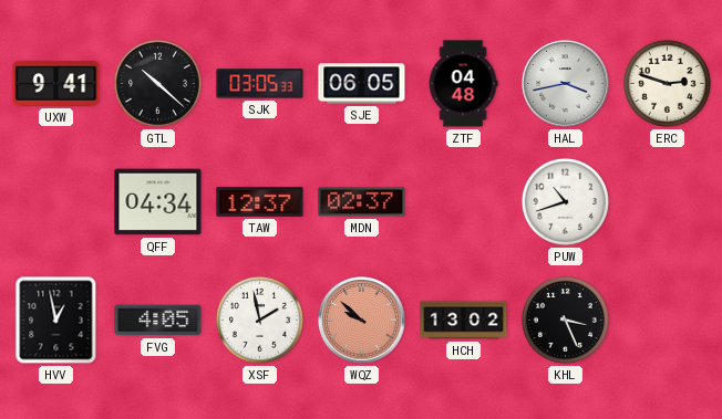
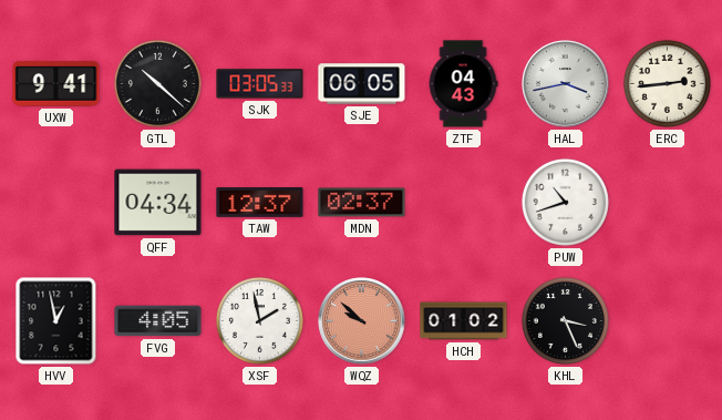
ZTF: 04:48 -> 04:43 (463, 84)
ERC: 2:48 -> 2:44 (667, 83)
HCH: 13:02 -> 01:02 (464, 321)
